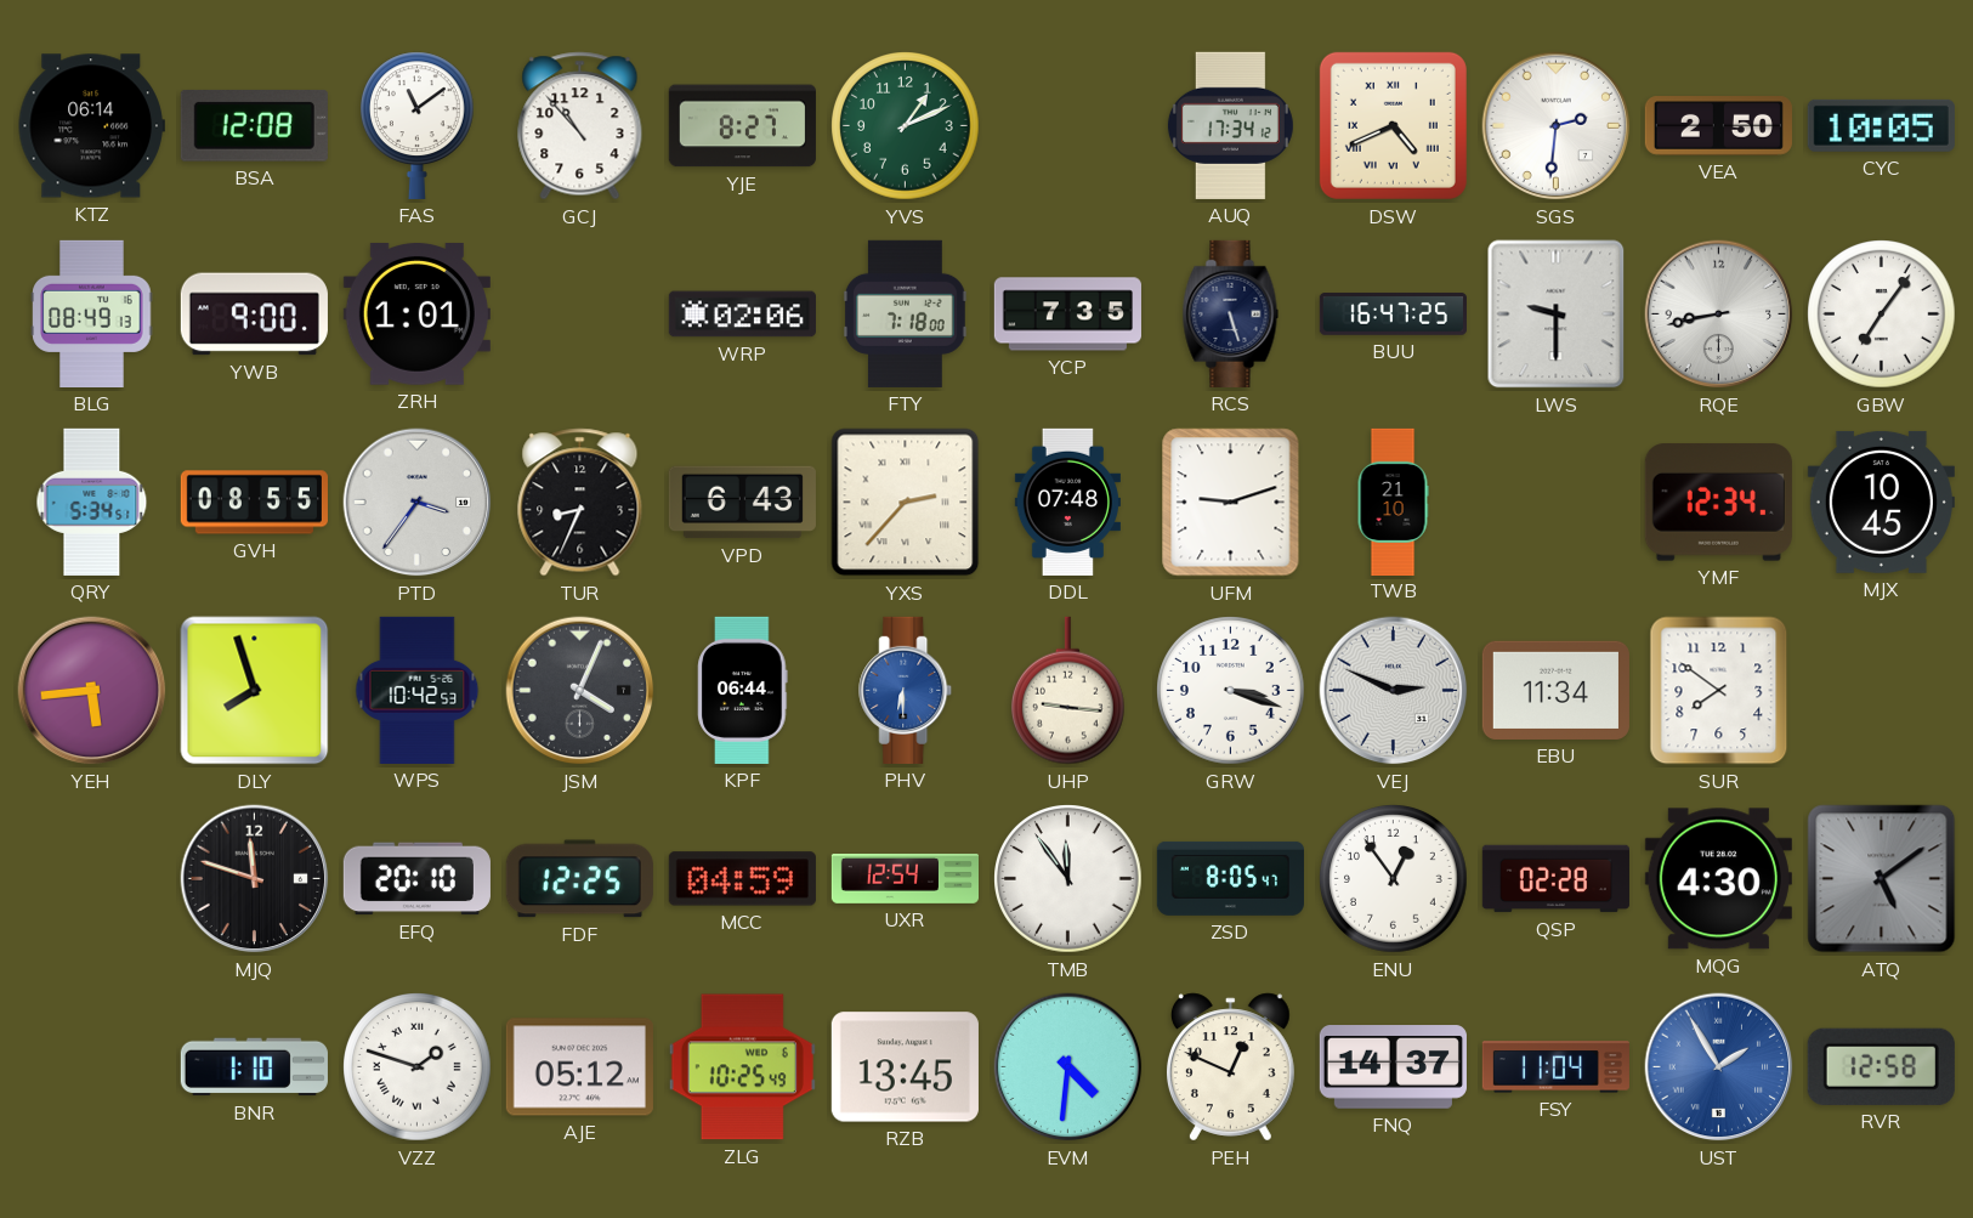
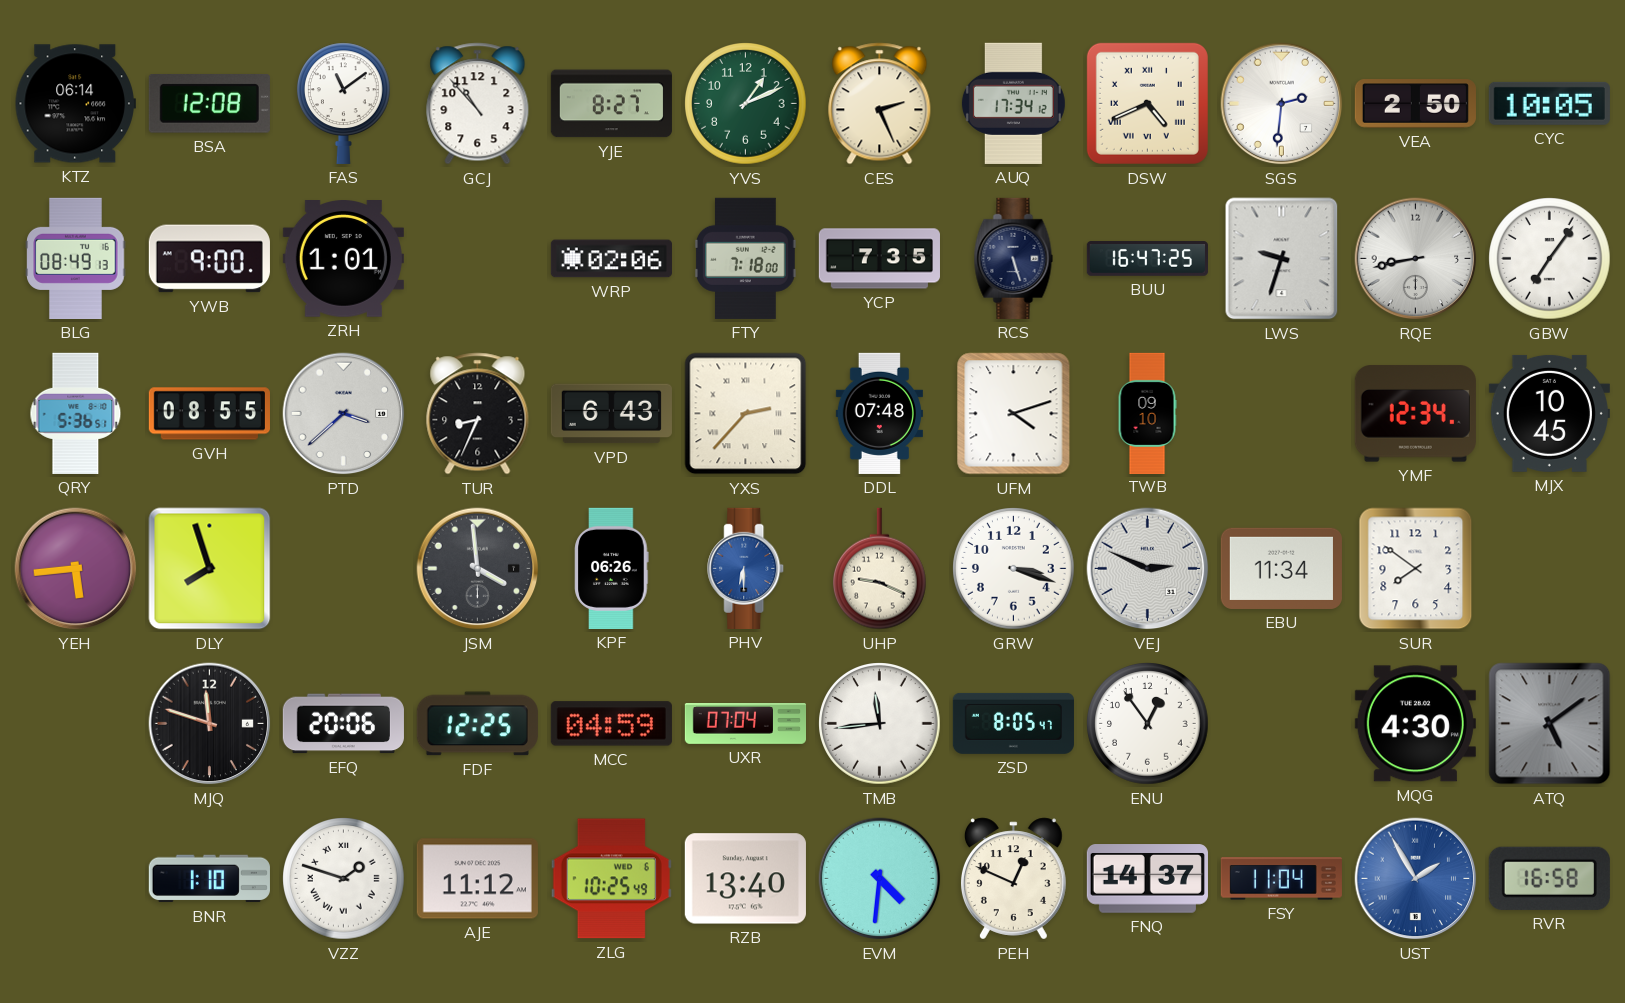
CES: none -> 2:26 (880, 104)
LWS: 9:30 -> 9:33 (1282, 259)
QRY: 5:34 -> 5:36 (76, 413)
PTD: 3:36 -> 3:38 (344, 414)
UFM: 9:12 -> 4:12 (1014, 414)
TWB: 21:10 -> 09:10 (1147, 413)
WPS: 10:42 -> none (418, 690)
JSM: 4:04 -> 3:59 (478, 569)
KPF: 06:44 -> 06:26 (612, 568)
UHP: 9:16 -> 9:19 (880, 569)
EFQ: 20:10 -> 20:06 (343, 724)
UXR: 12:54 -> 07:04 (745, 724)
TMB: 11:54 -> 11:44 (880, 724)
QSP: 02:28 -> none (1555, 879)
AJE: 05:12 -> 11:12 (477, 879)
RZB: 13:45 -> 13:40 (745, 879)
RVR: 12:58 -> 16:58 (1549, 878)
